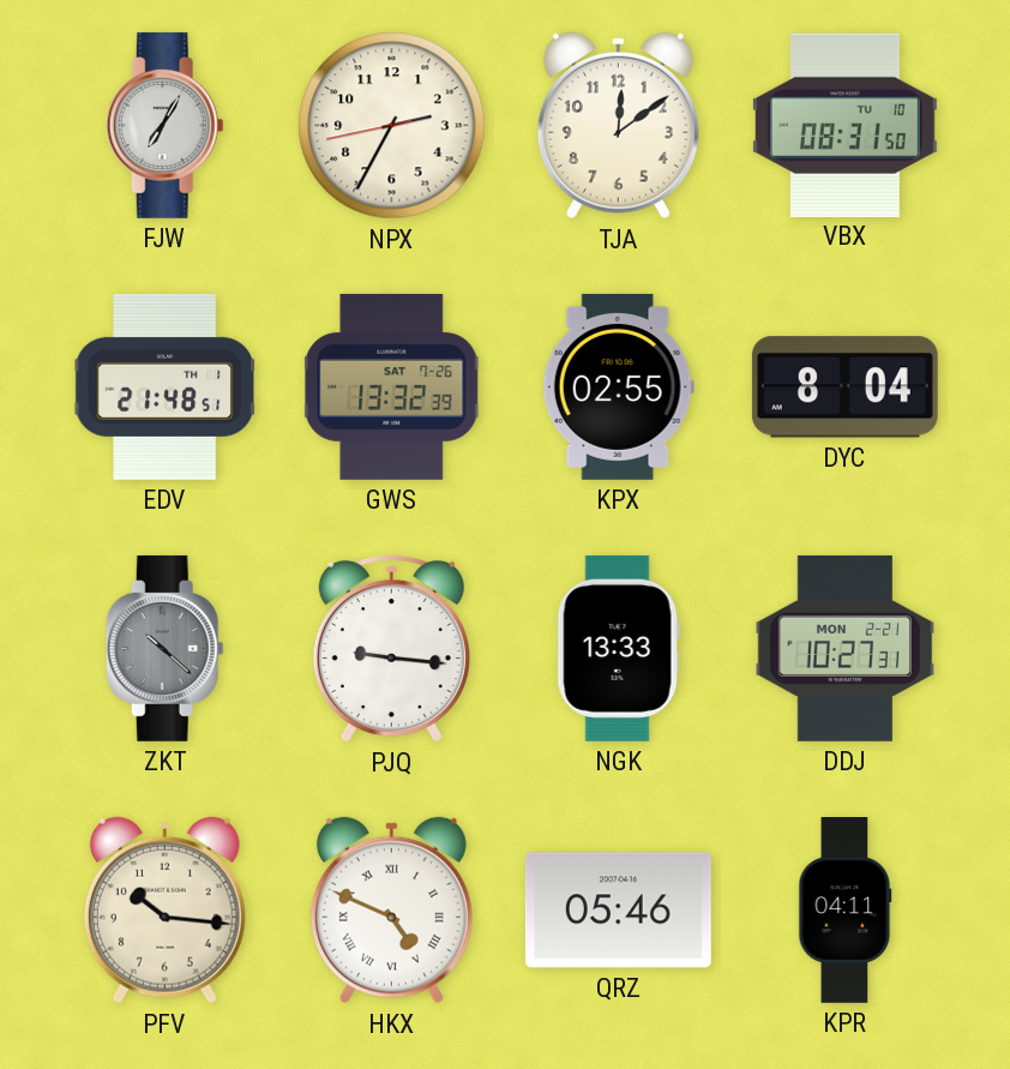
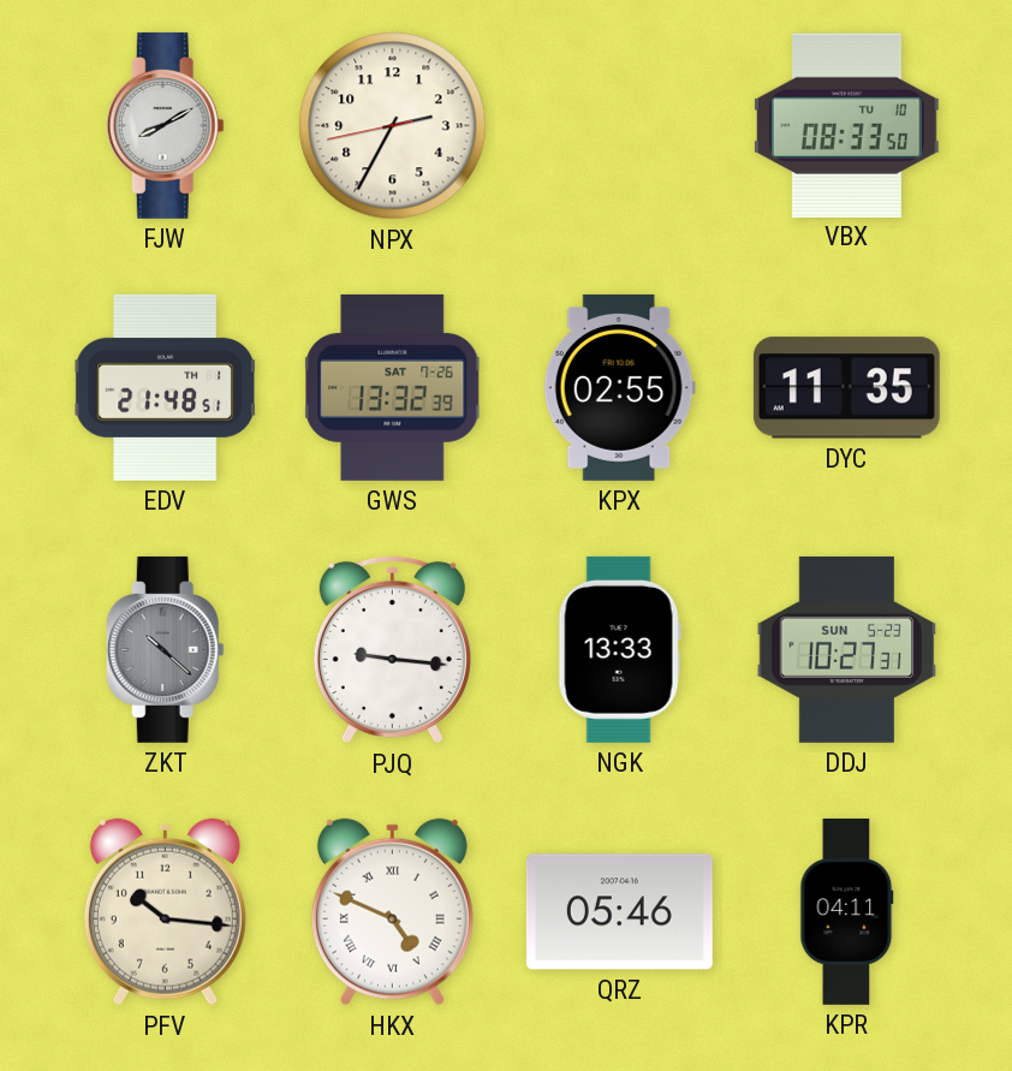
FJW: 7:05 -> 8:10 (165, 125)
TJA: 12:09 -> none (618, 126)
VBX: 08:31 -> 08:33 (846, 125)
DYC: 8:04 -> 11:35 (846, 388)
DDJ date: MON 2-21 -> SUN 5-23 (847, 649)
